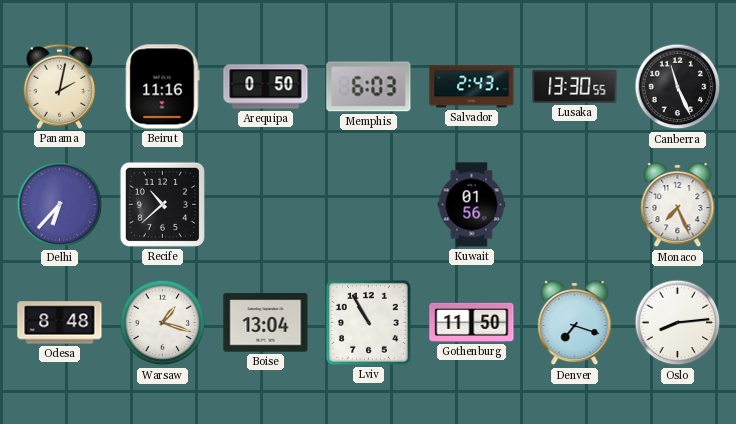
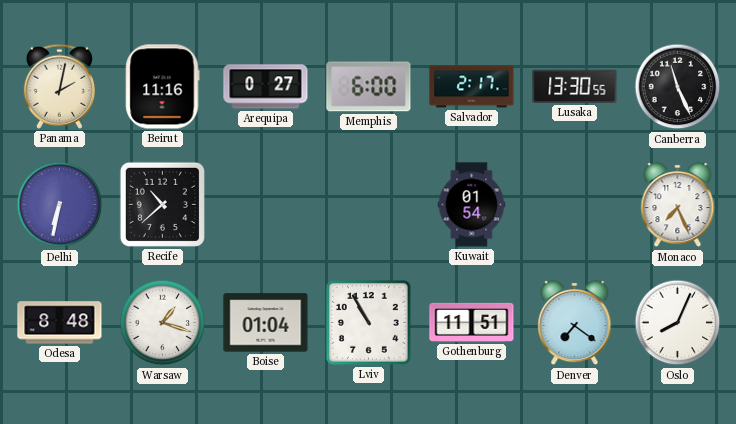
Arequipa: 0:50 -> 0:27 (266, 87)
Memphis: 6:03 -> 6:00 (369, 87)
Salvador: 2:43 -> 2:17 (472, 87)
Delhi: 6:37 -> 6:32 (60, 205)
Kuwait: 01:56 -> 01:54 (472, 205)
Boise: 13:04 -> 01:04 (266, 323)
Gothenburg: 11:50 -> 11:51 (472, 322)
Denver: 7:18 -> 7:21 (575, 323)
Oslo: 8:14 -> 8:04 (678, 323)
